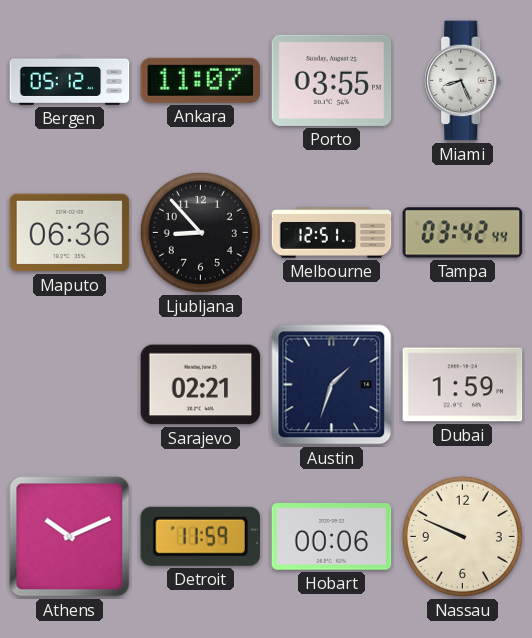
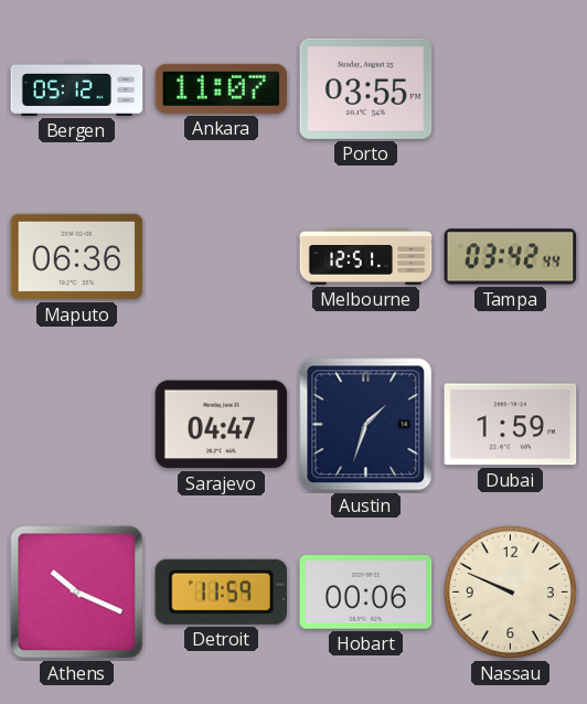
Miami: 8:26 -> none (463, 81)
Ljubljana: 8:53 -> none (200, 232)
Sarajevo: 02:21 -> 04:47 (222, 425)
Athens: 10:11 -> 10:19 (77, 593)
